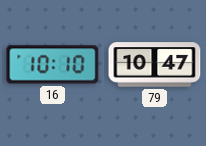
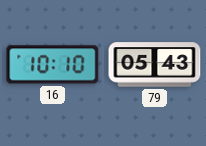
79: 10:47 -> 05:43 (155, 65)
